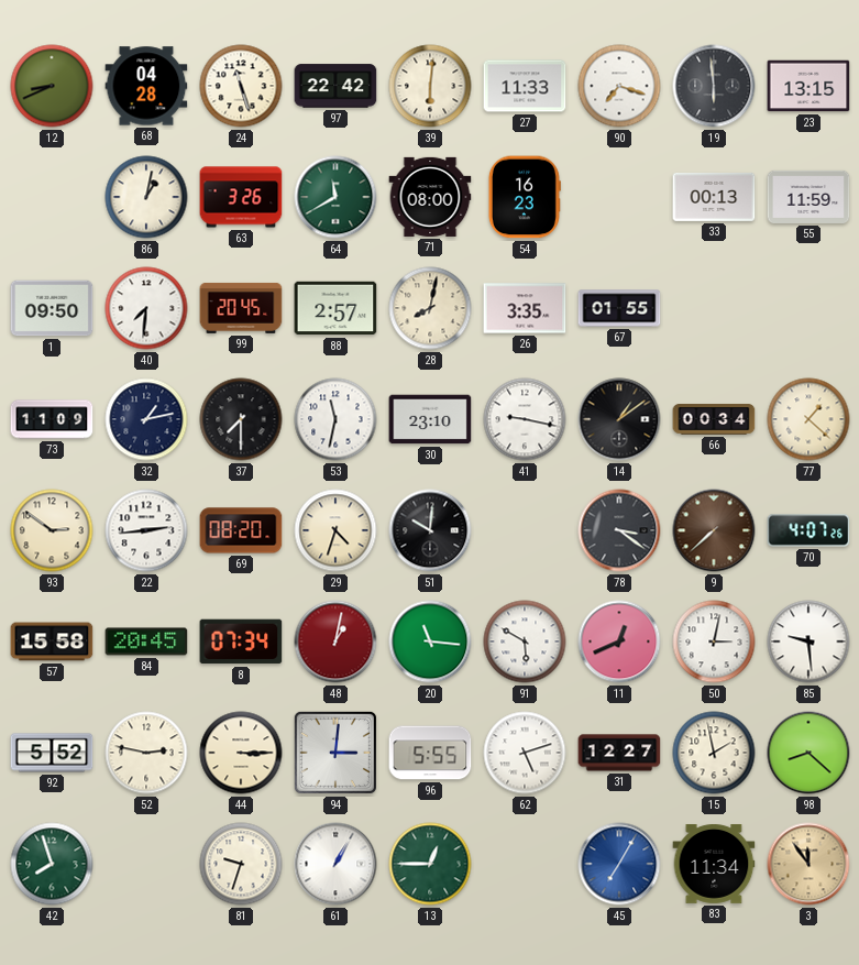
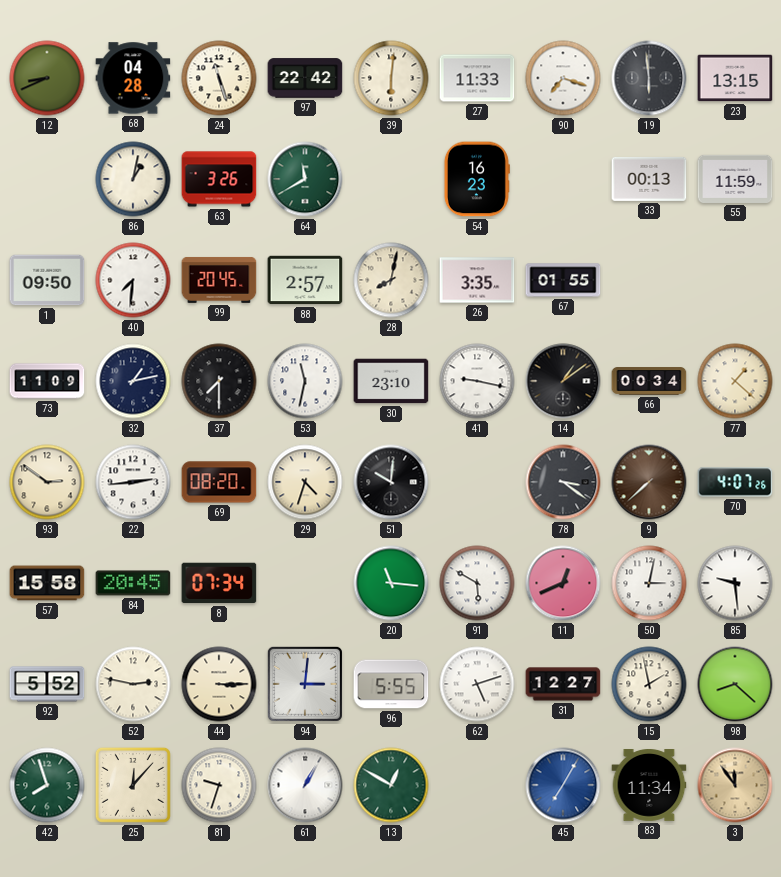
71: 08:00 -> none (430, 197)
48: 1:02 -> none (335, 641)
25: none -> 12:07 (133, 785)
13: 12:45 -> 12:50 (391, 785)
